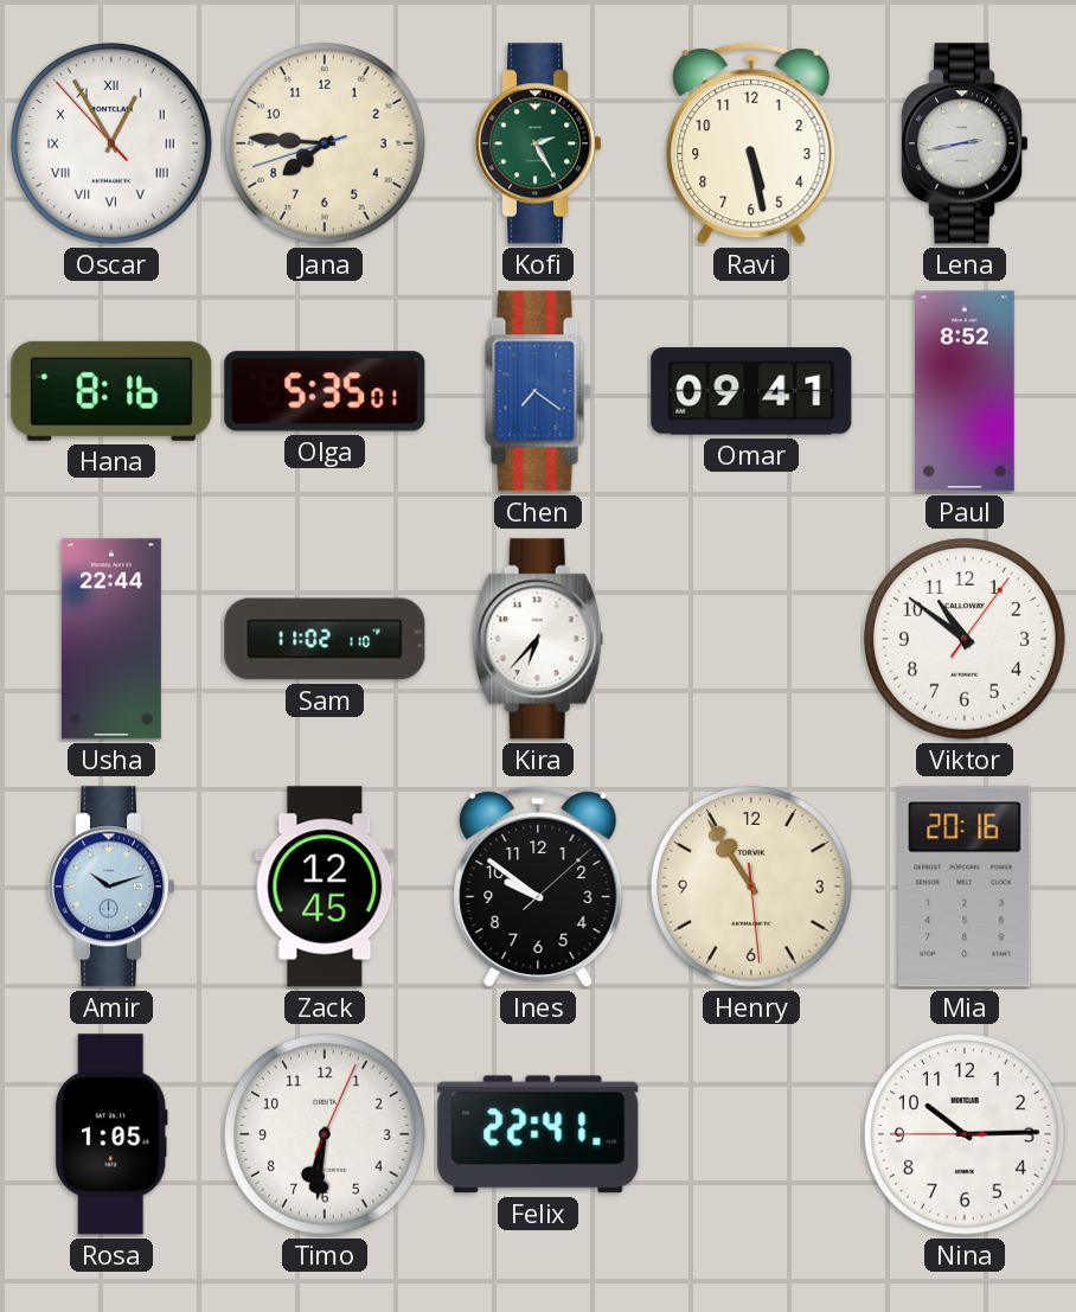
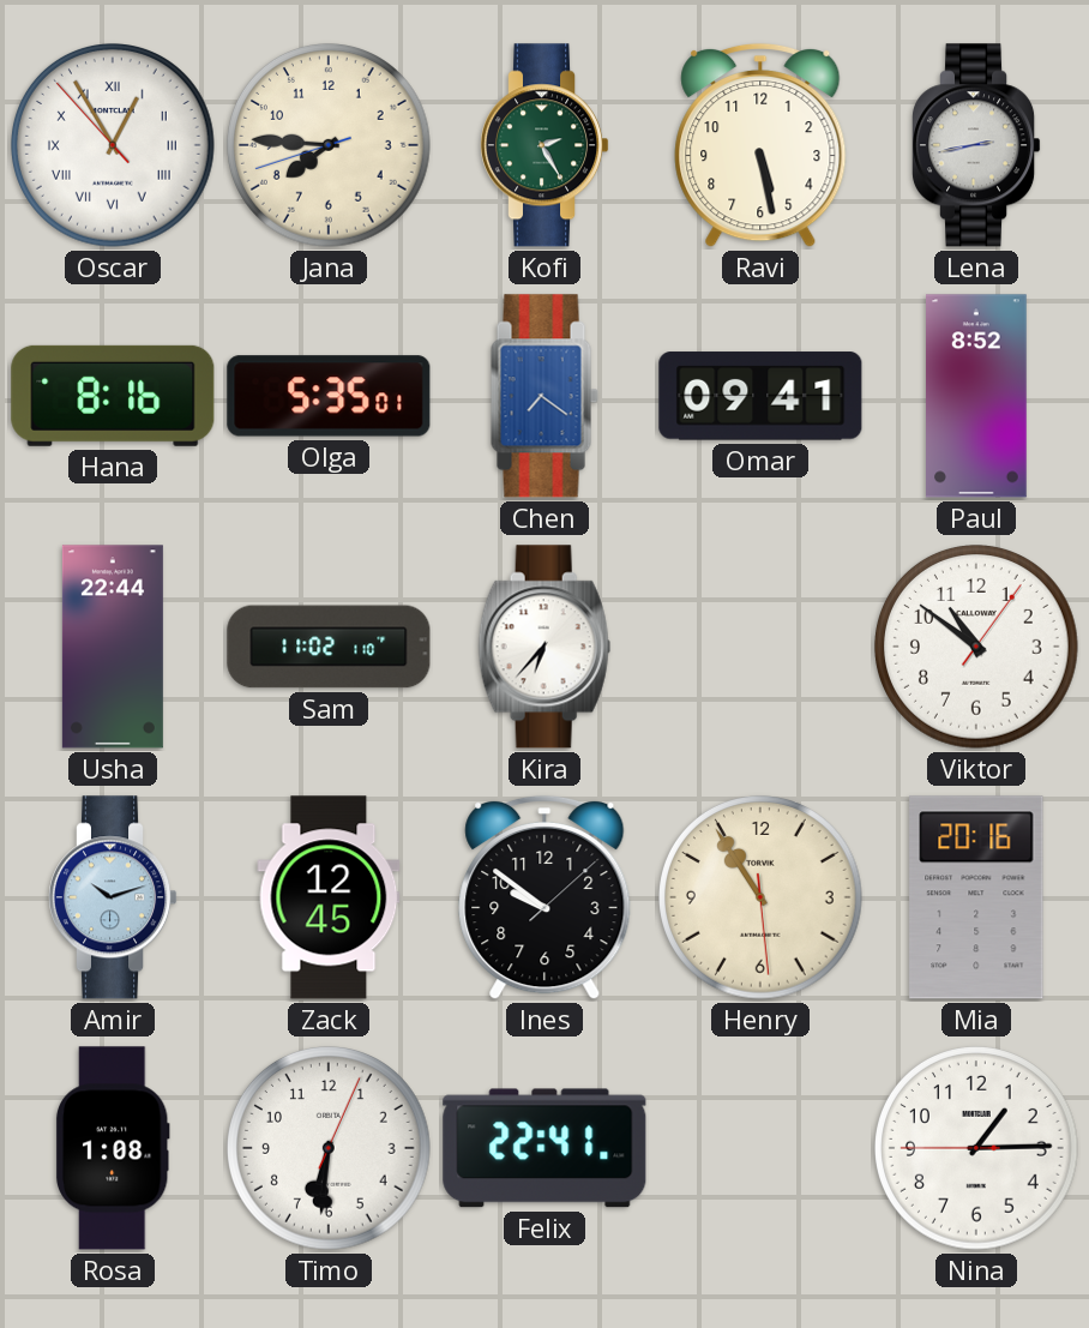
Rosa: 1:05 -> 1:08 (113, 1148)
Nina: 10:14 -> 1:14 (977, 1149)
